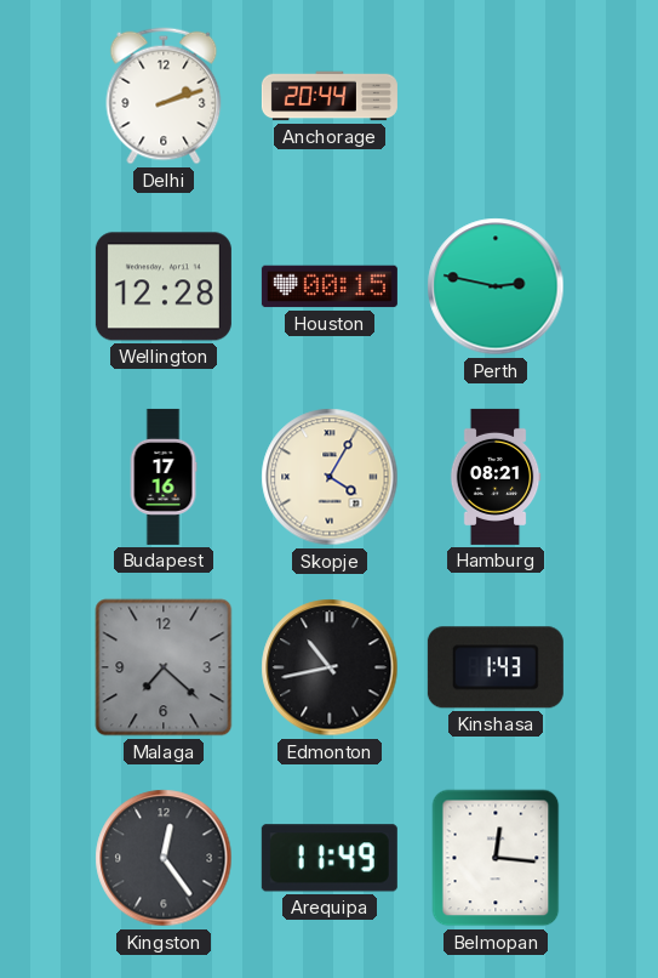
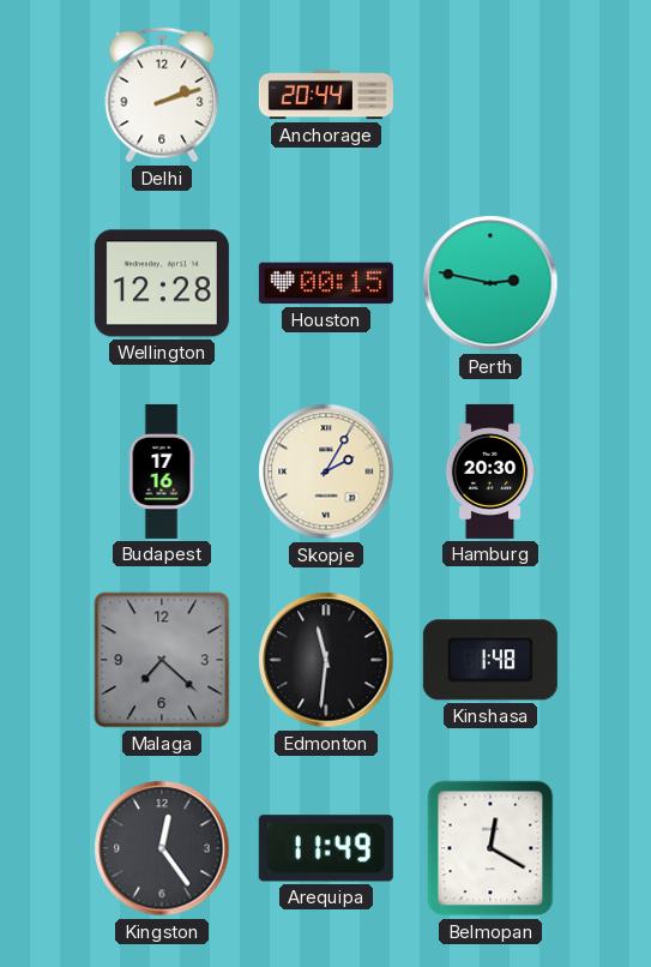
Skopje: 4:05 -> 2:05 (326, 472)
Hamburg: 08:21 -> 20:30 (490, 472)
Edmonton: 10:43 -> 11:31 (326, 660)
Kinshasa: 1:43 -> 1:48 (490, 660)
Belmopan: 12:16 -> 12:20 (490, 848)
